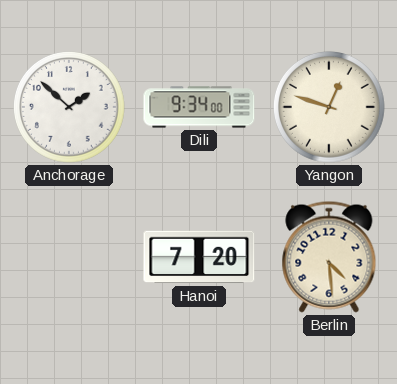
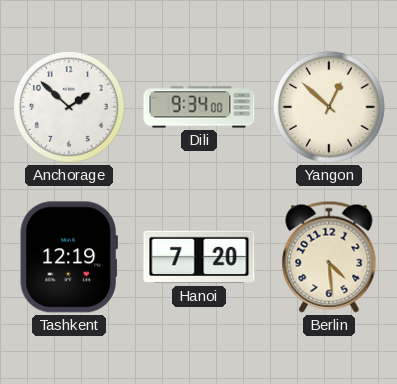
Yangon: 12:48 -> 12:52 (329, 107)
Tashkent: none -> 12:19 (69, 257)
